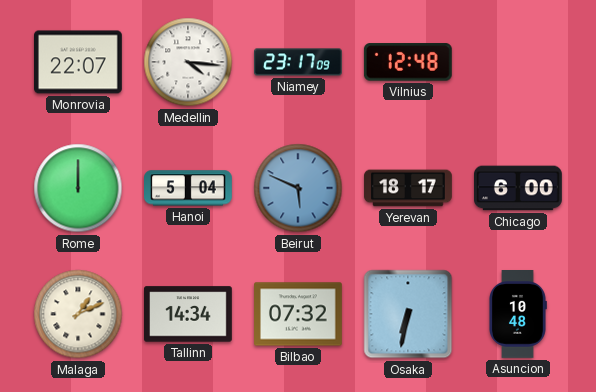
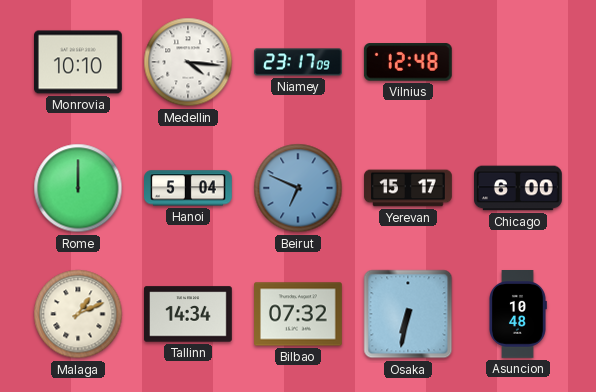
Monrovia: 22:07 -> 10:10 (79, 62)
Beirut: 5:49 -> 6:49 (298, 188)
Yerevan: 18:17 -> 15:17 (408, 188)
